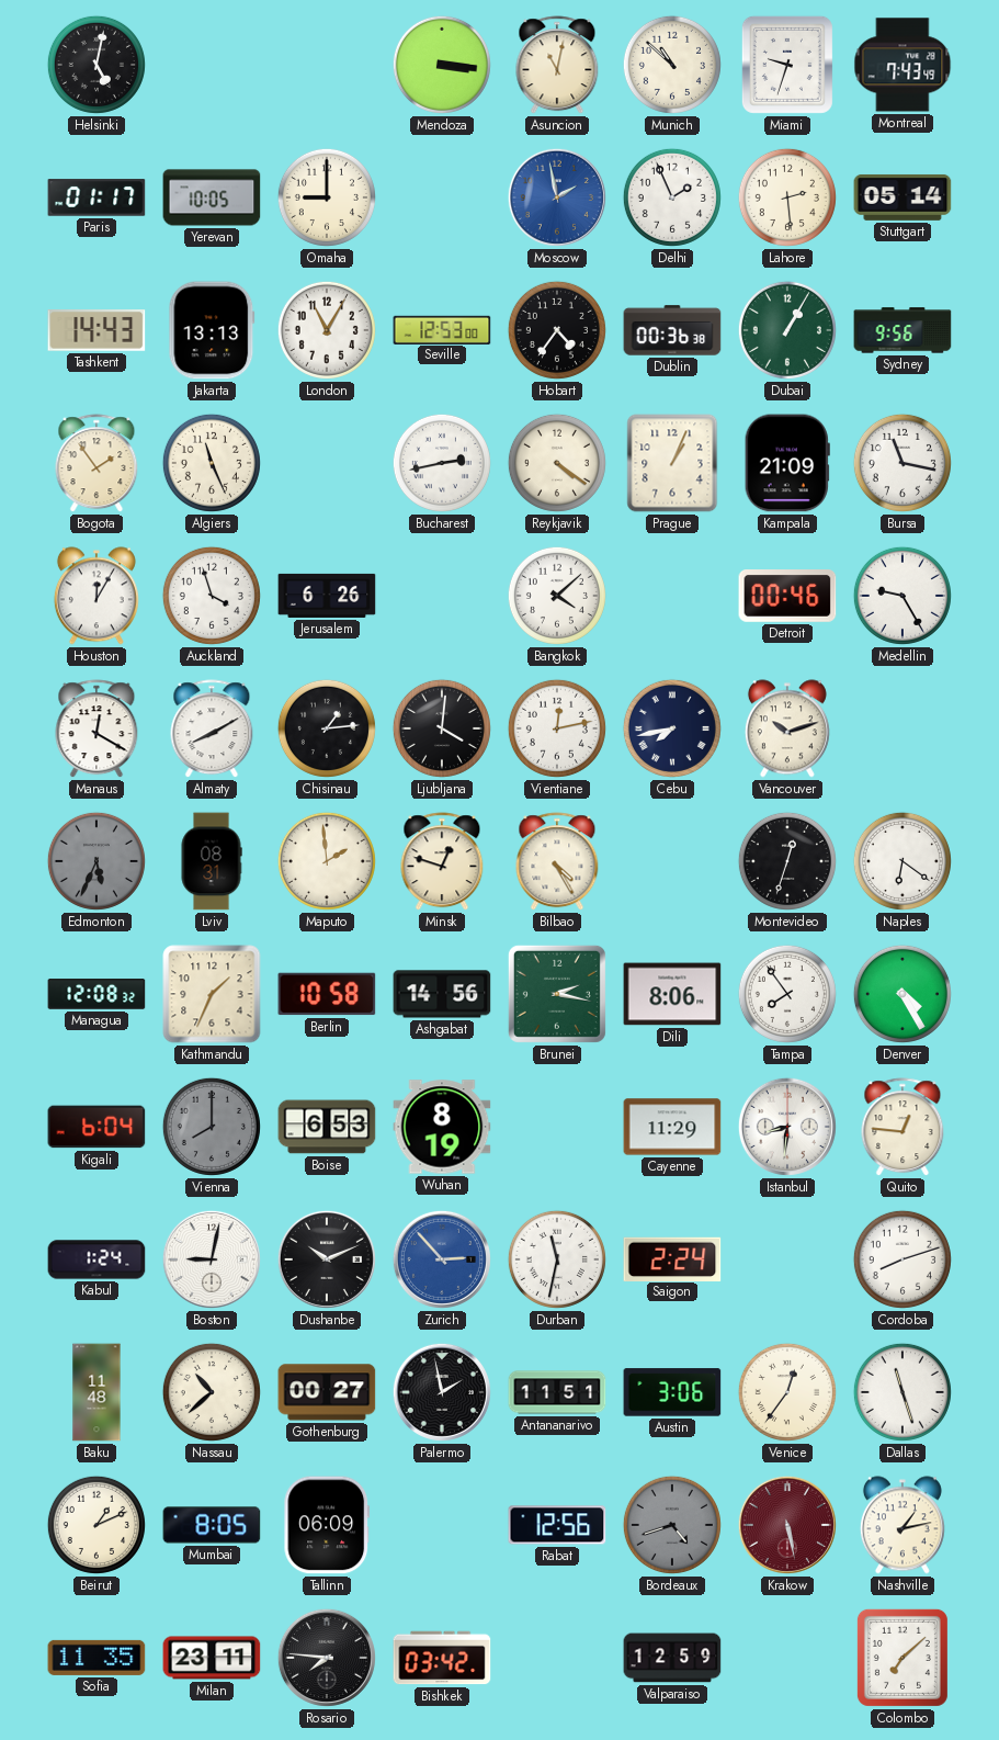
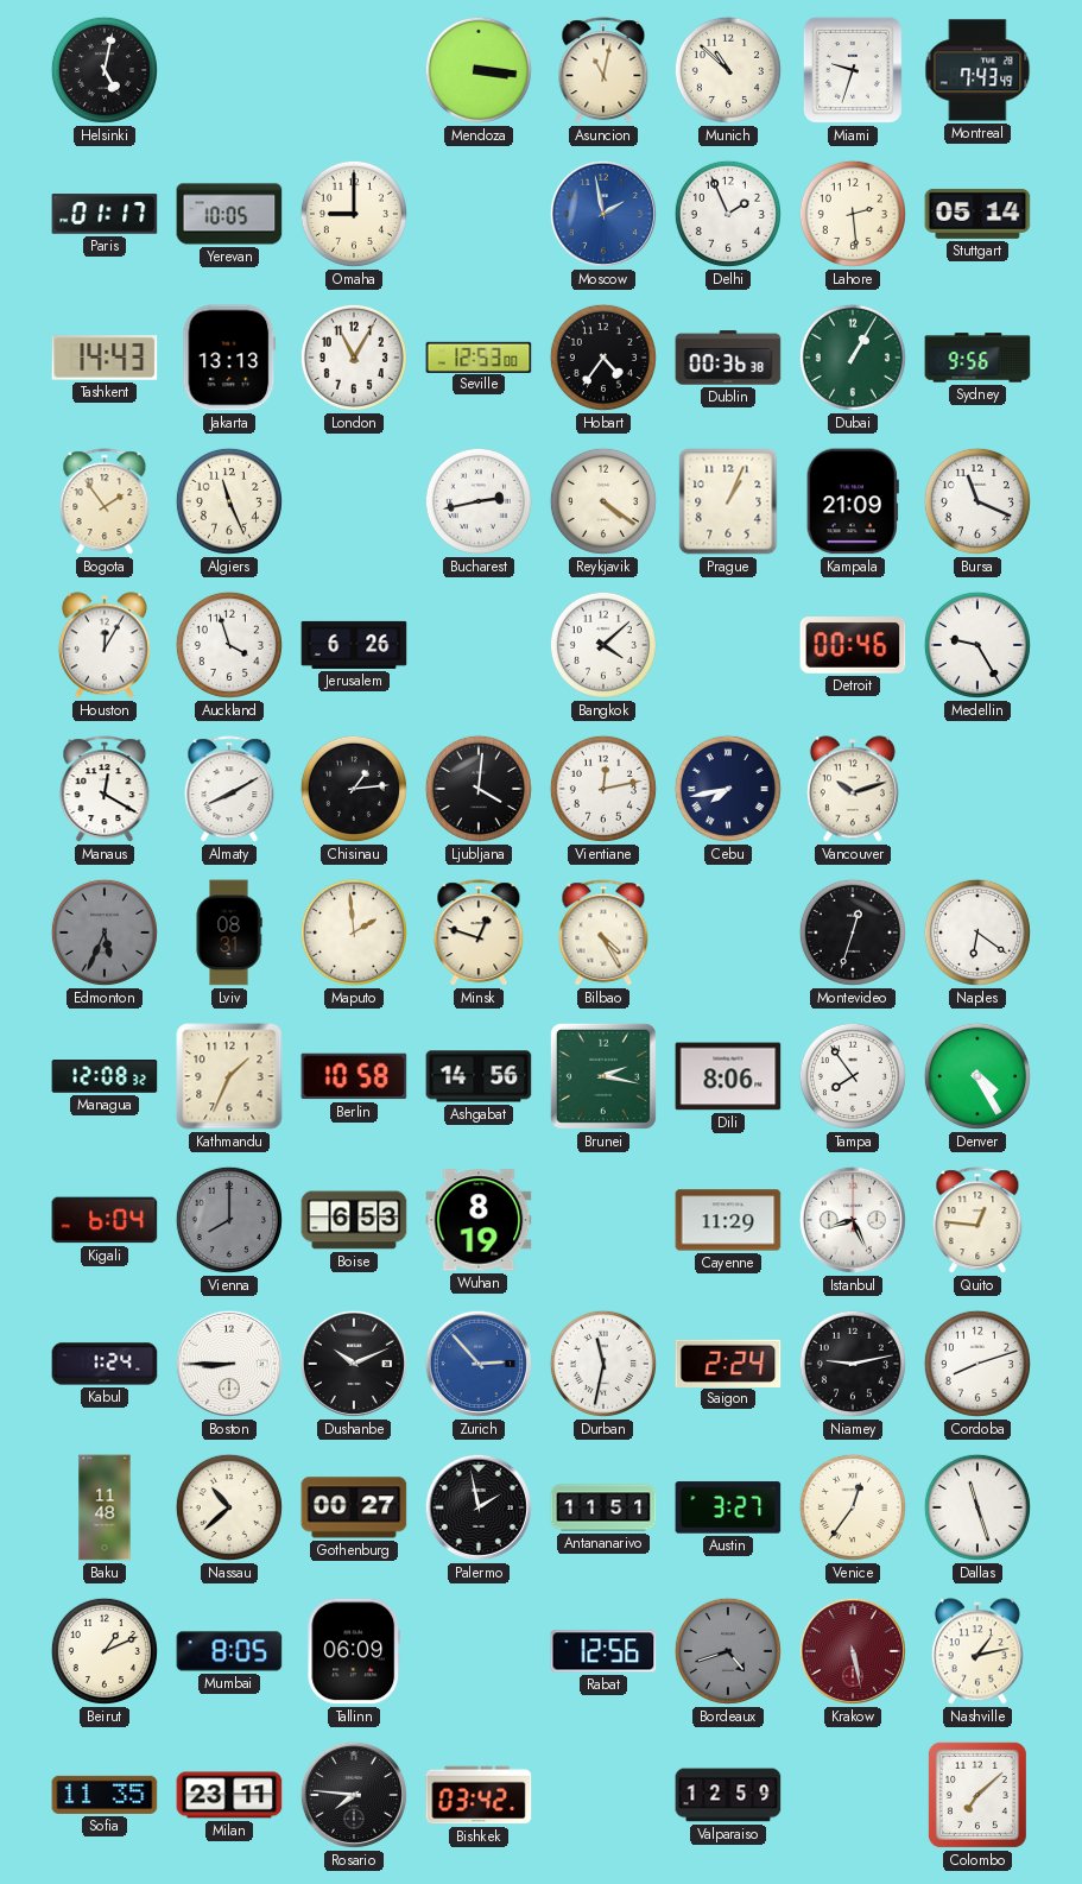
Bursa: 11:17 -> 11:19 (977, 501)
Istanbul: 8:31 -> 8:26 (853, 1220)
Boston: 9:02 -> 8:45 (229, 1364)
Niamey: none -> 9:13 (853, 1364)
Austin: 3:06 -> 3:27 (728, 1507)
